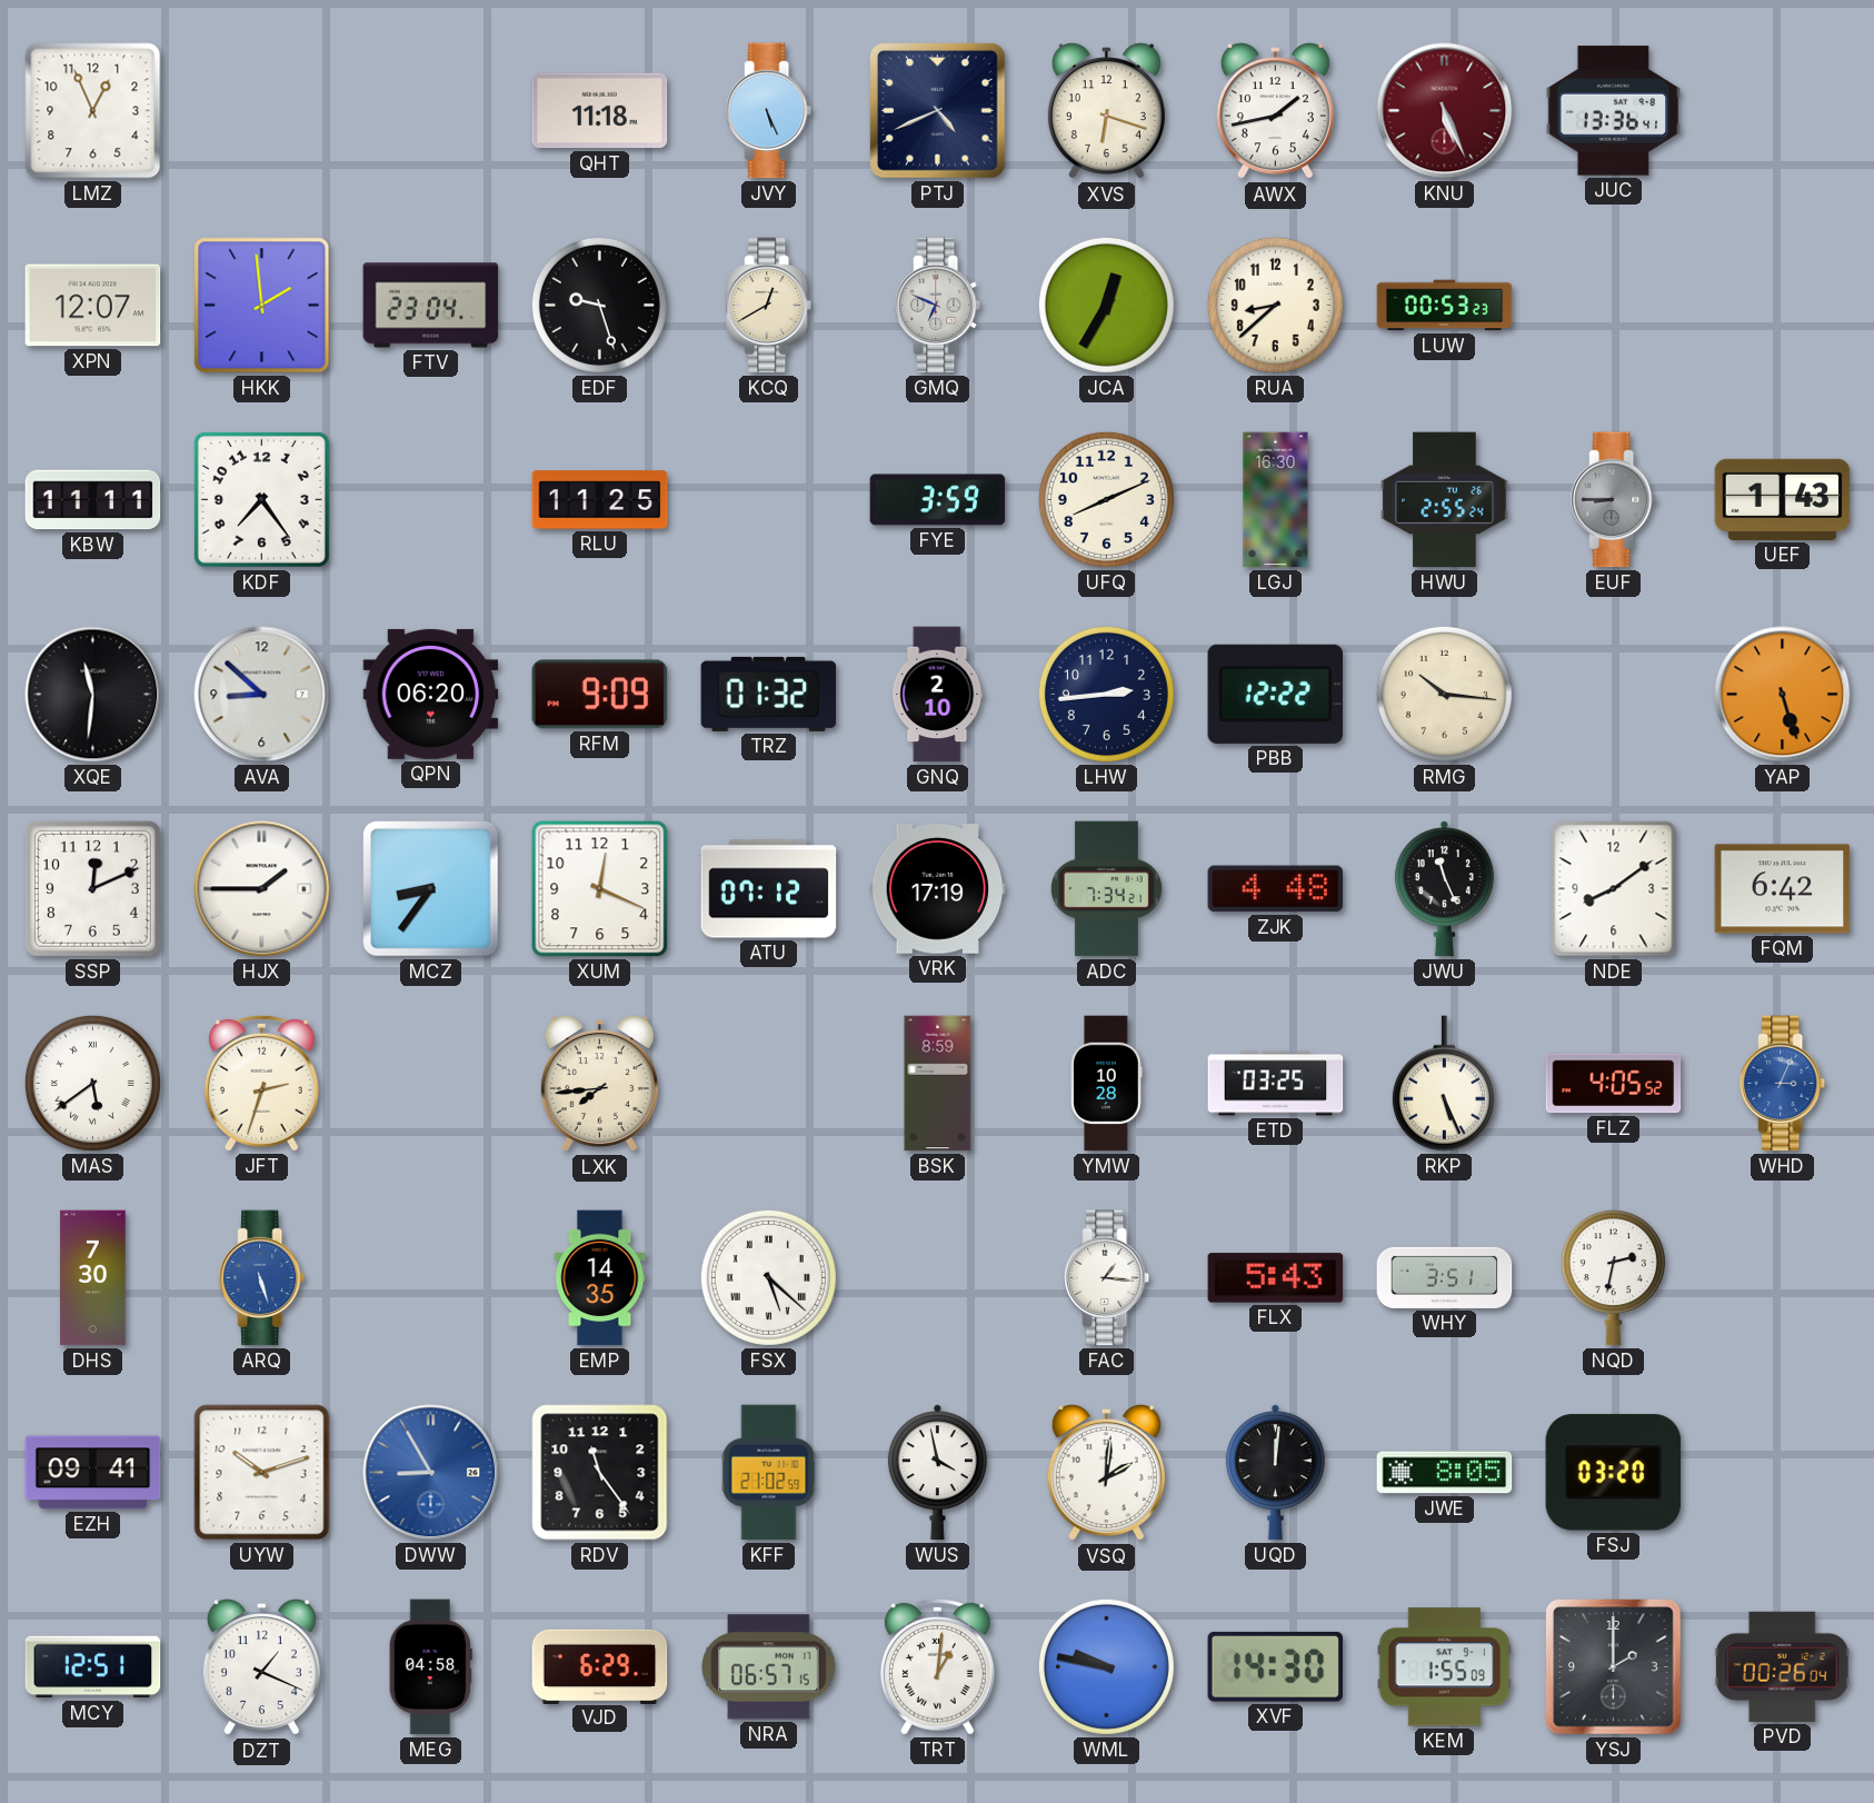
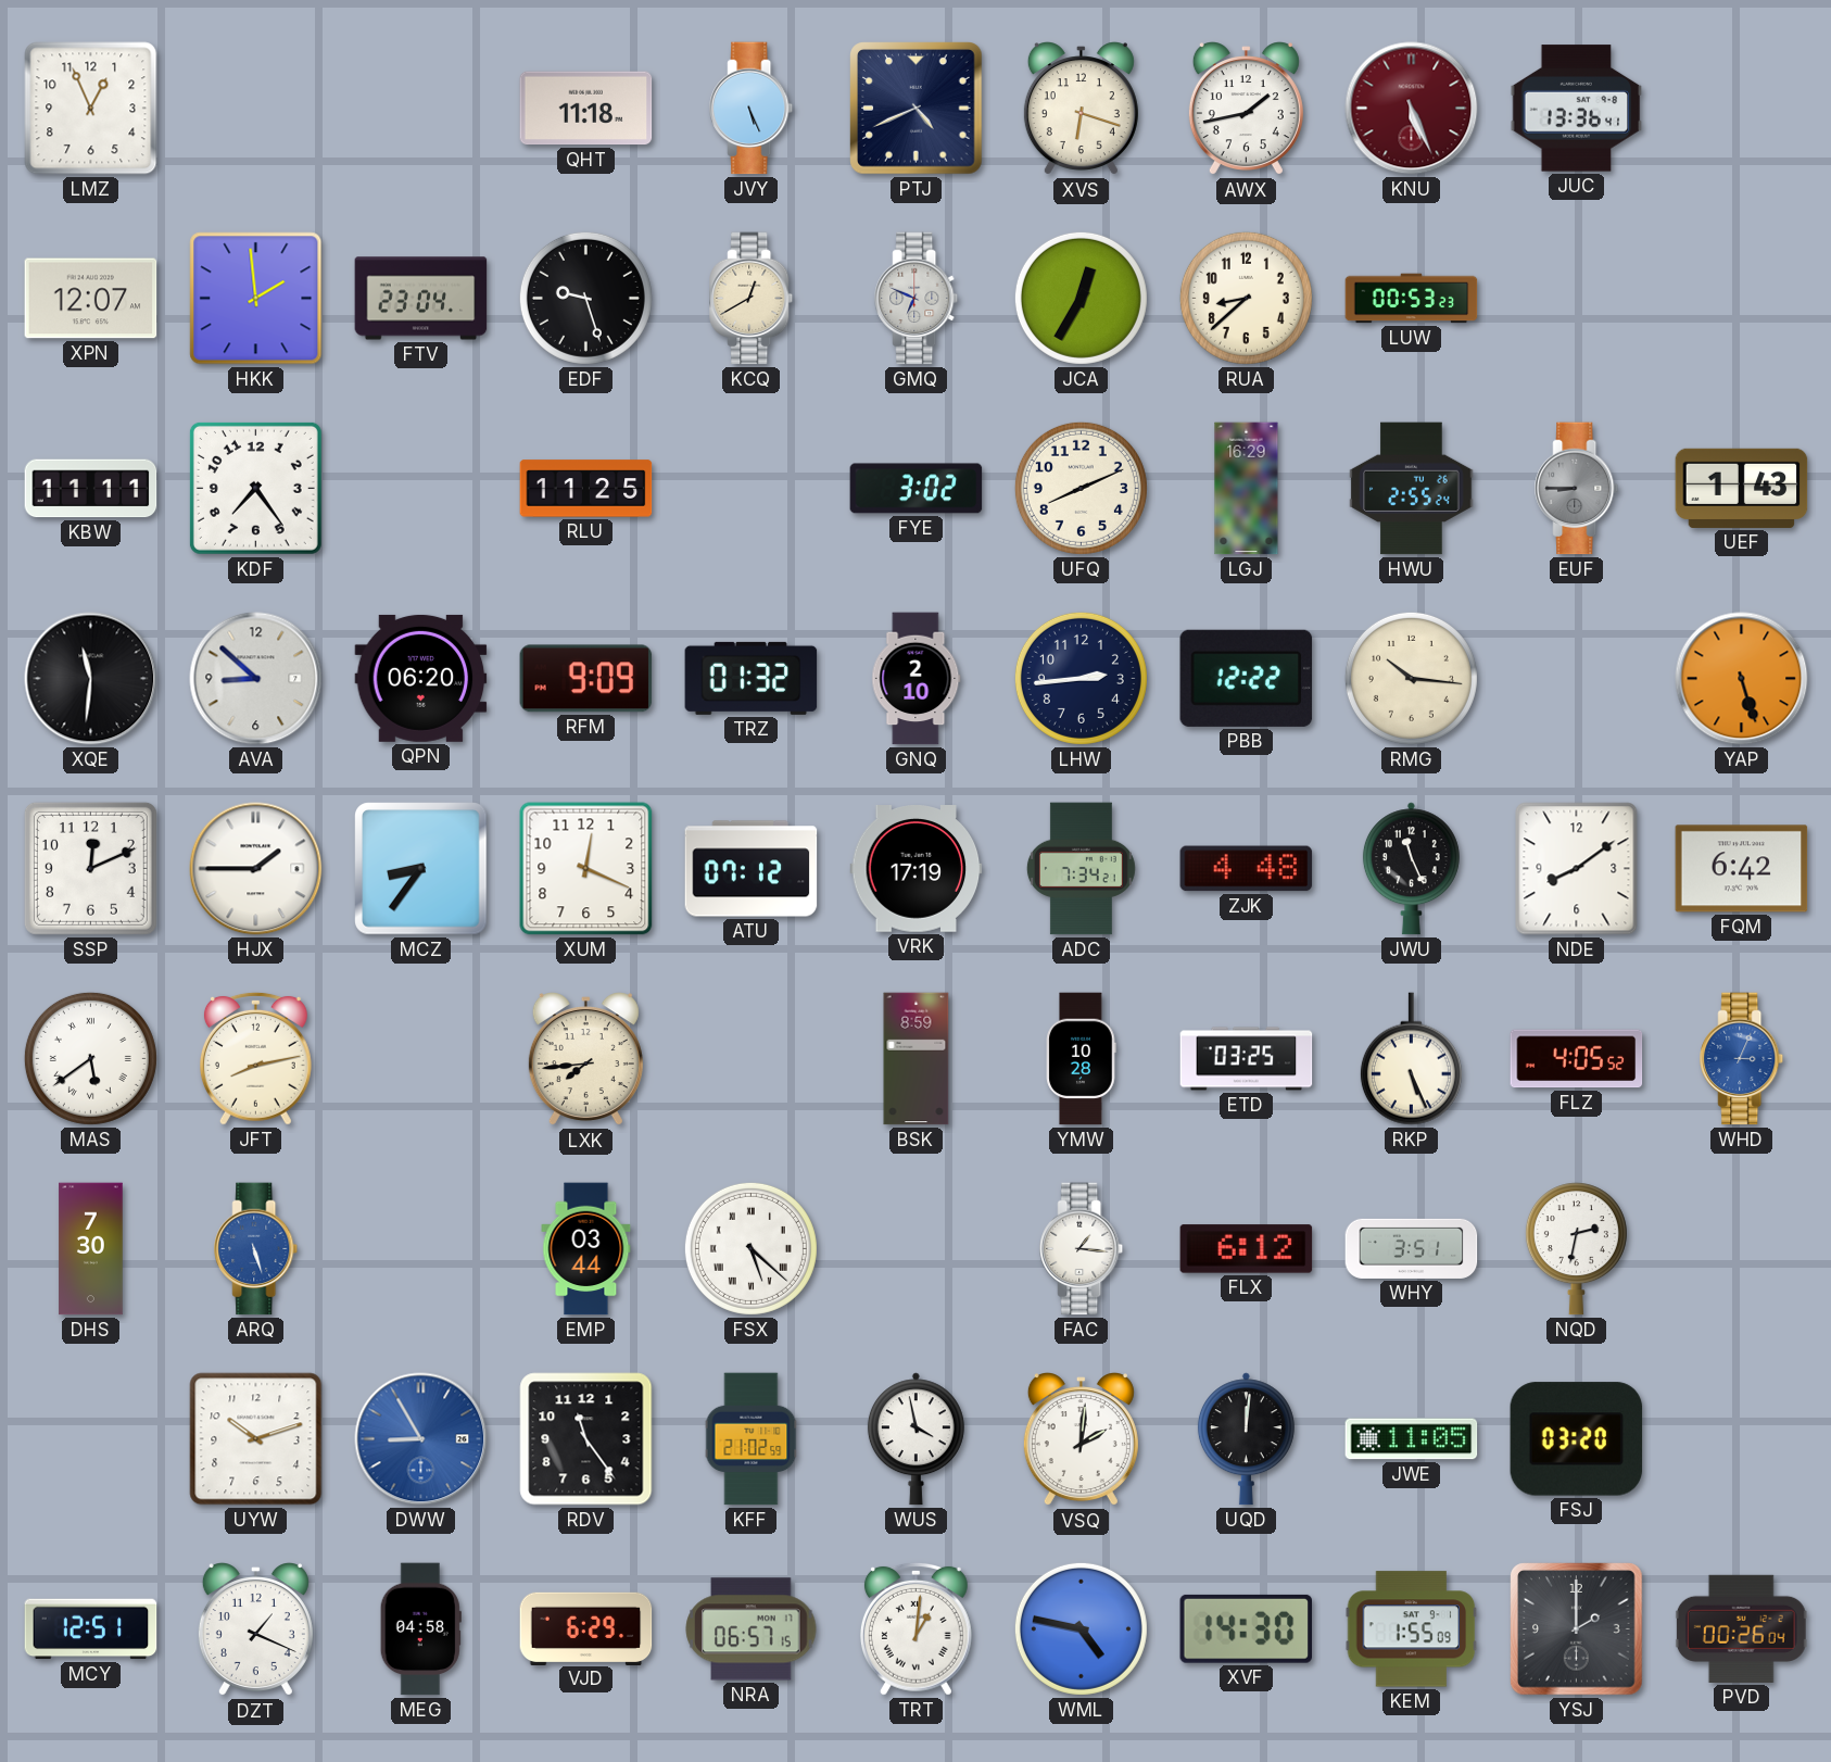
FYE: 3:59 -> 3:02 (917, 489)
LGJ: 16:30 -> 16:29 (1247, 489)
JFT: 2:33 -> 8:13 (255, 1058)
EMP: 14:35 -> 03:44 (586, 1249)
FLX: 5:43 -> 6:12 (1247, 1249)
EZH: 09:41 -> none (93, 1473)
JWE: 8:05 -> 11:05 (1412, 1439)
WML: 9:47 -> 4:47 (1081, 1628)
